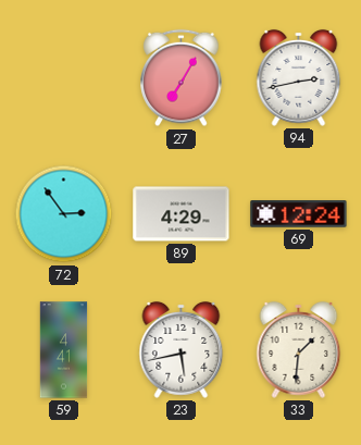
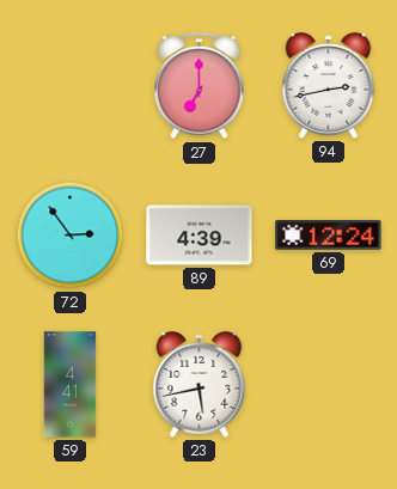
27: 7:05 -> 7:00 (200, 86)
89: 4:29 -> 4:39 (200, 236)
33: 1:31 -> none (299, 349)
